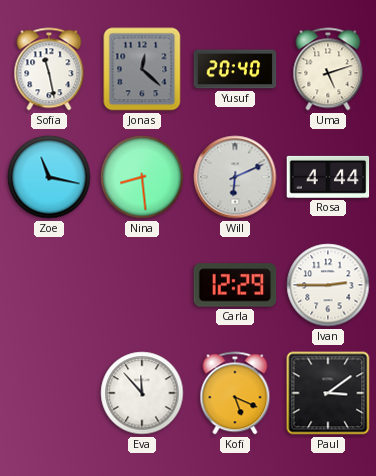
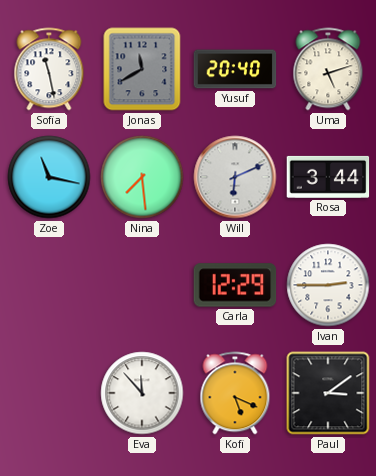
Jonas: 12:22 -> 11:40 (142, 69)
Nina: 8:29 -> 7:29 (142, 177)
Rosa: 4:44 -> 3:44 (328, 177)
